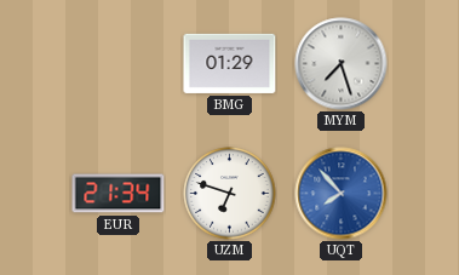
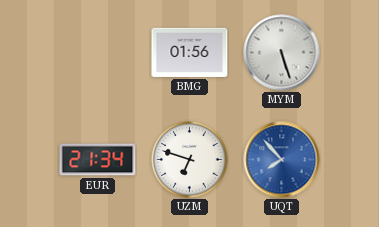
BMG: 01:29 -> 01:56 (190, 52)
MYM: 7:27 -> 5:27 (282, 53)
